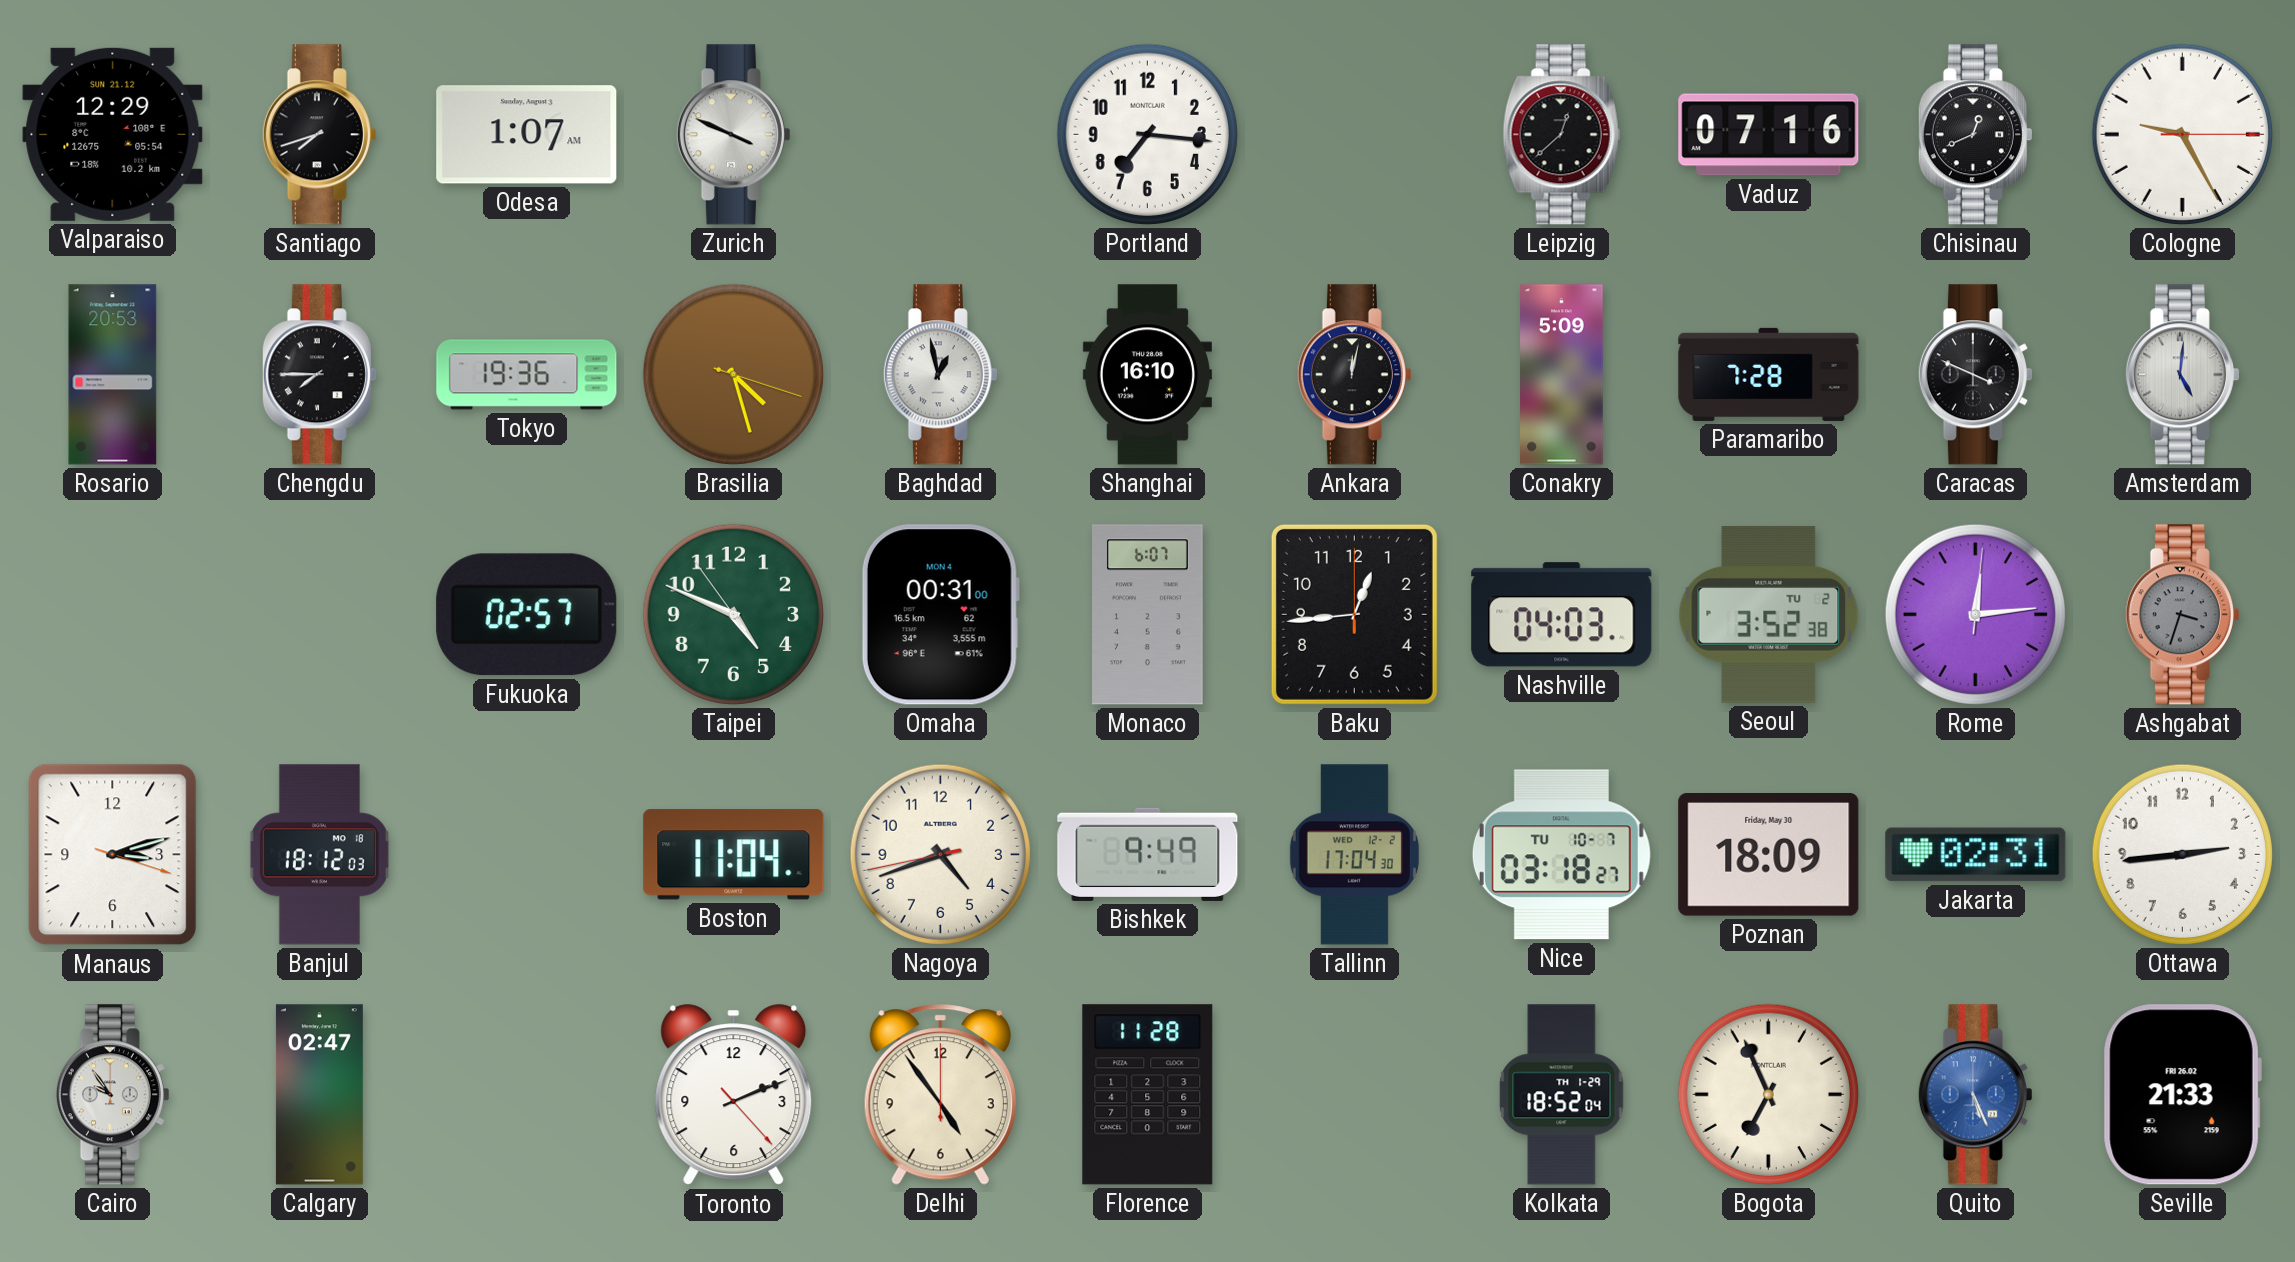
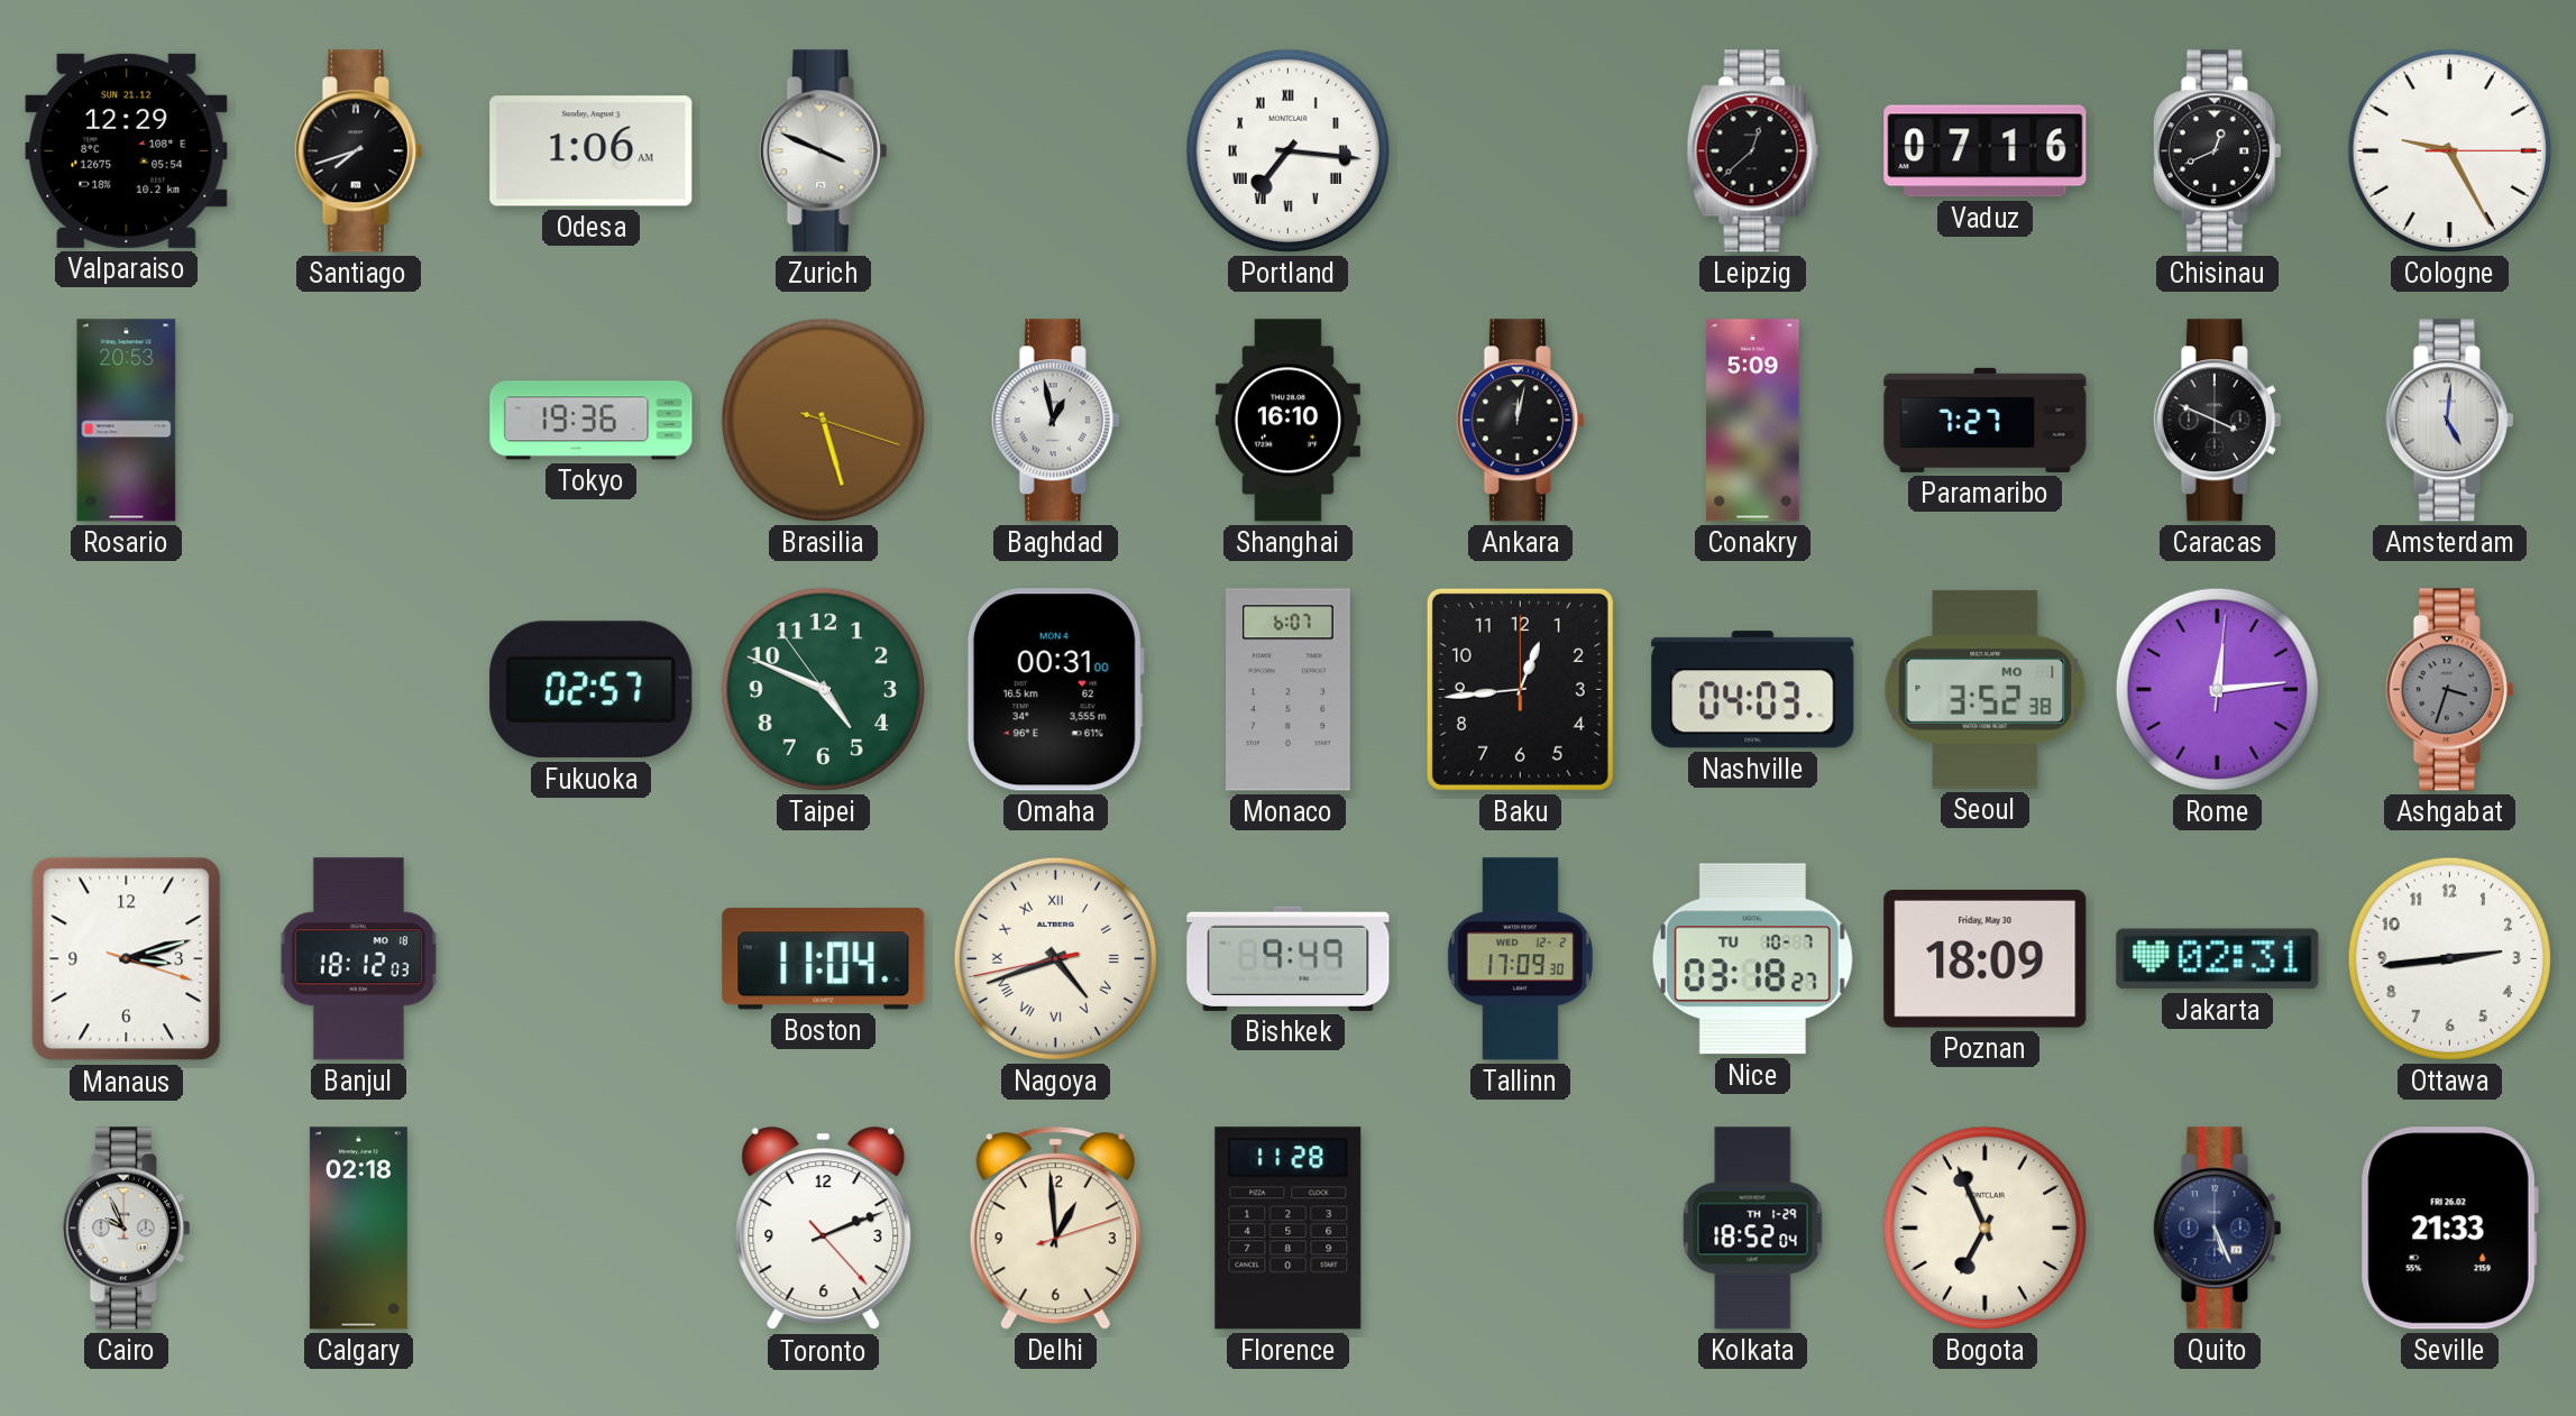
Odesa: 1:07 -> 1:06 (592, 151)
Portland numerals: Arabic -> Roman (1287, 150)
Chengdu: 7:45 -> none (319, 375)
Brasilia: 4:27 -> 5:27 (823, 420)
Paramaribo: 7:28 -> 7:27 (1986, 420)
Seoul date: TU 2 -> MO 1 (1986, 690)
Nagoya numerals: Arabic -> Roman (1055, 958)
Tallinn: 17:04 -> 17:09 (1520, 959)
Cairo: 9:54 -> 9:56 (126, 1229)
Calgary: 02:47 -> 02:18 (358, 1229)
Delhi: 4:54 -> 12:59 (1055, 1229)
Quito dial: blue -> navy (2217, 1229)
